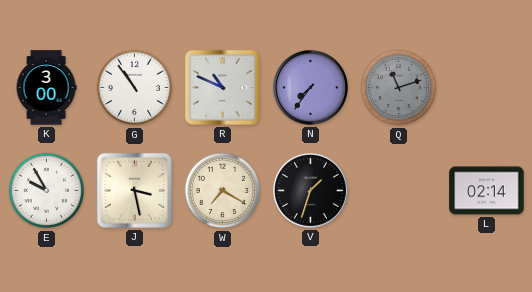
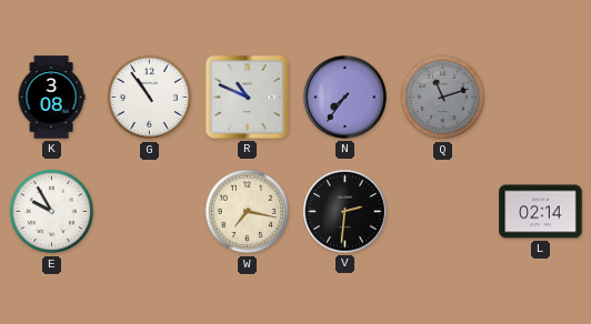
K: 3:00 -> 3:08 (51, 98)
J: 3:28 -> none (134, 190)
W: 7:20 -> 7:17 (248, 212)
V: 1:33 -> 2:31 (344, 211)
